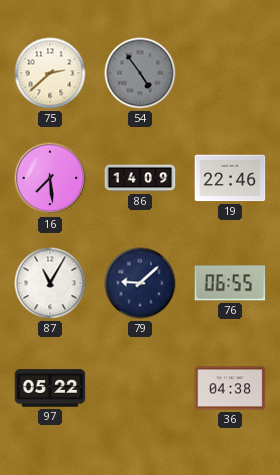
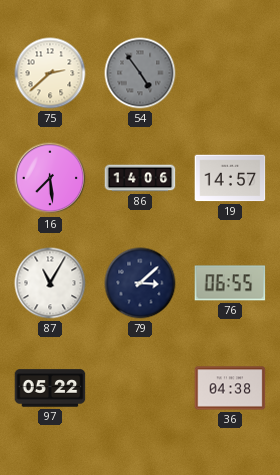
86: 14:09 -> 14:06 (140, 178)
19: 22:46 -> 14:57 (230, 178)
79: 9:08 -> 3:08 (140, 283)
